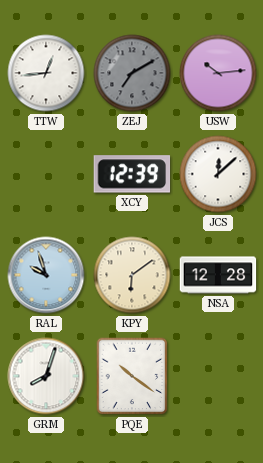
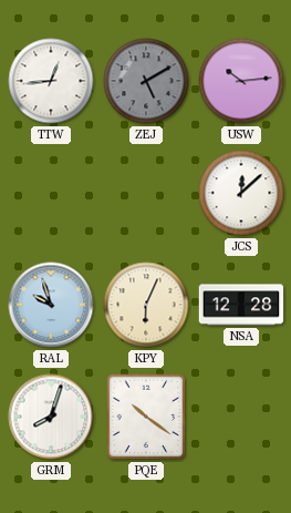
ZEJ: 7:10 -> 5:10 (146, 81)
XCY: 12:39 -> none (132, 174)
KPY: 6:09 -> 6:04 (146, 305)
